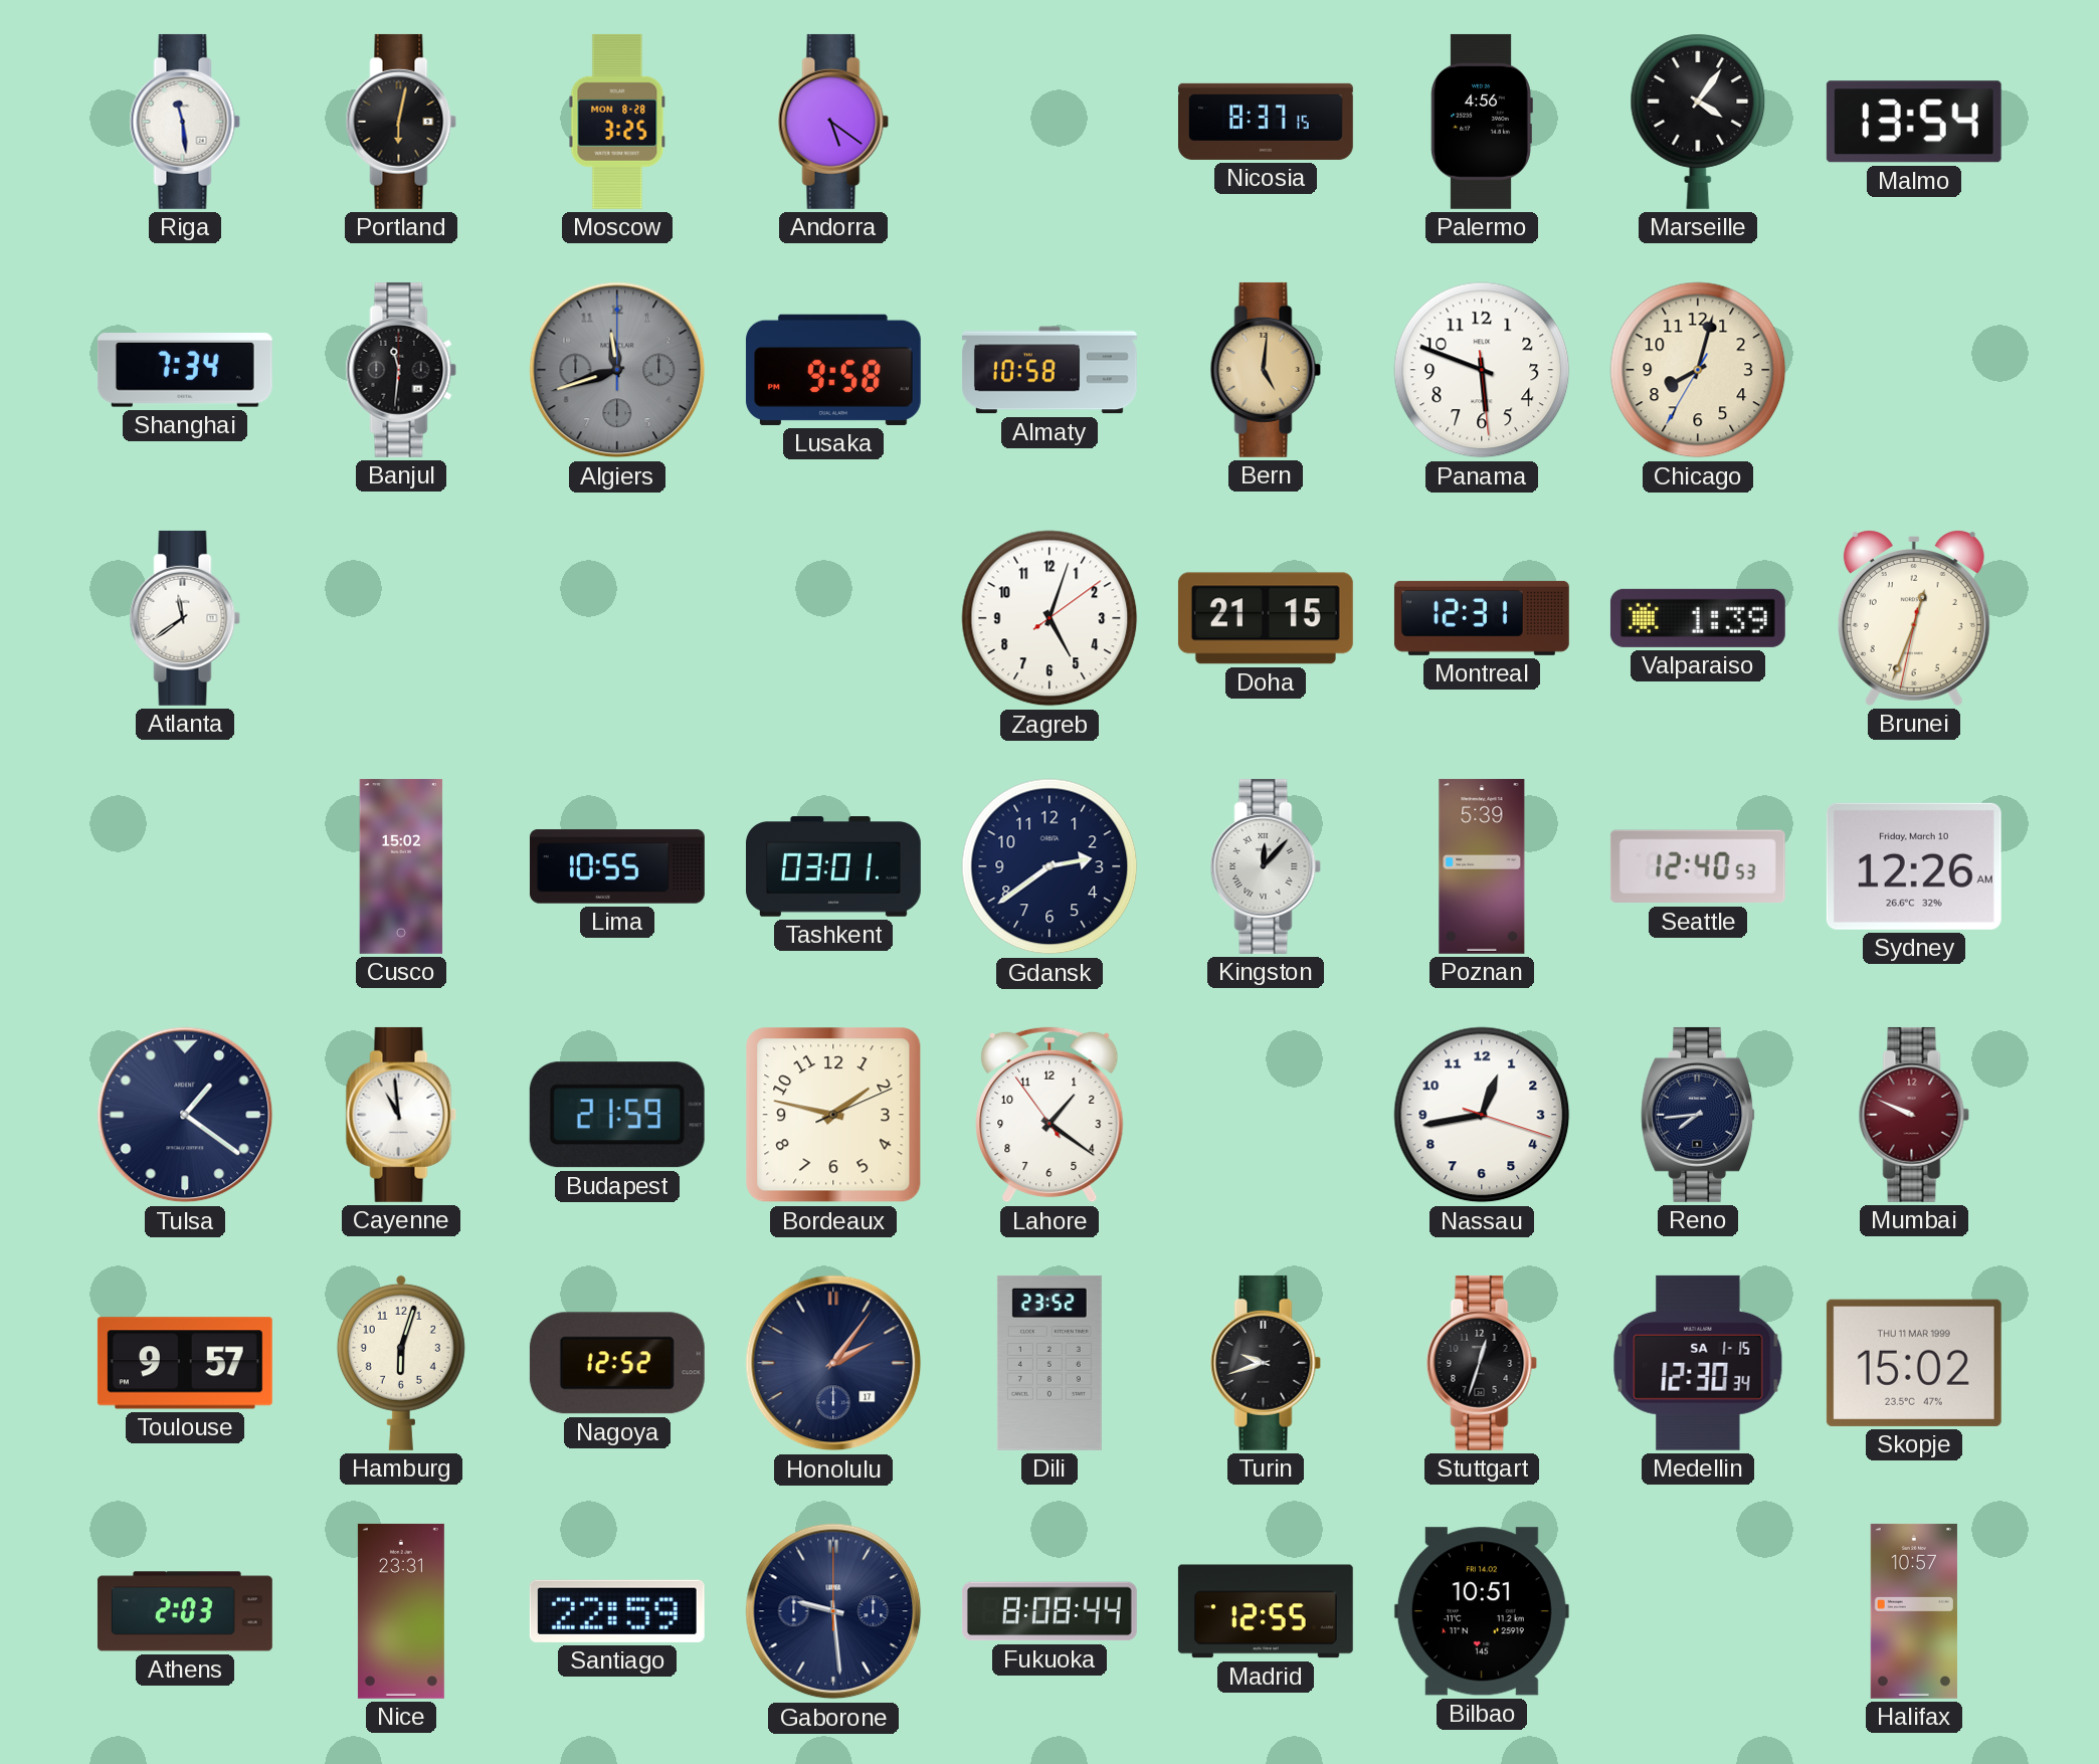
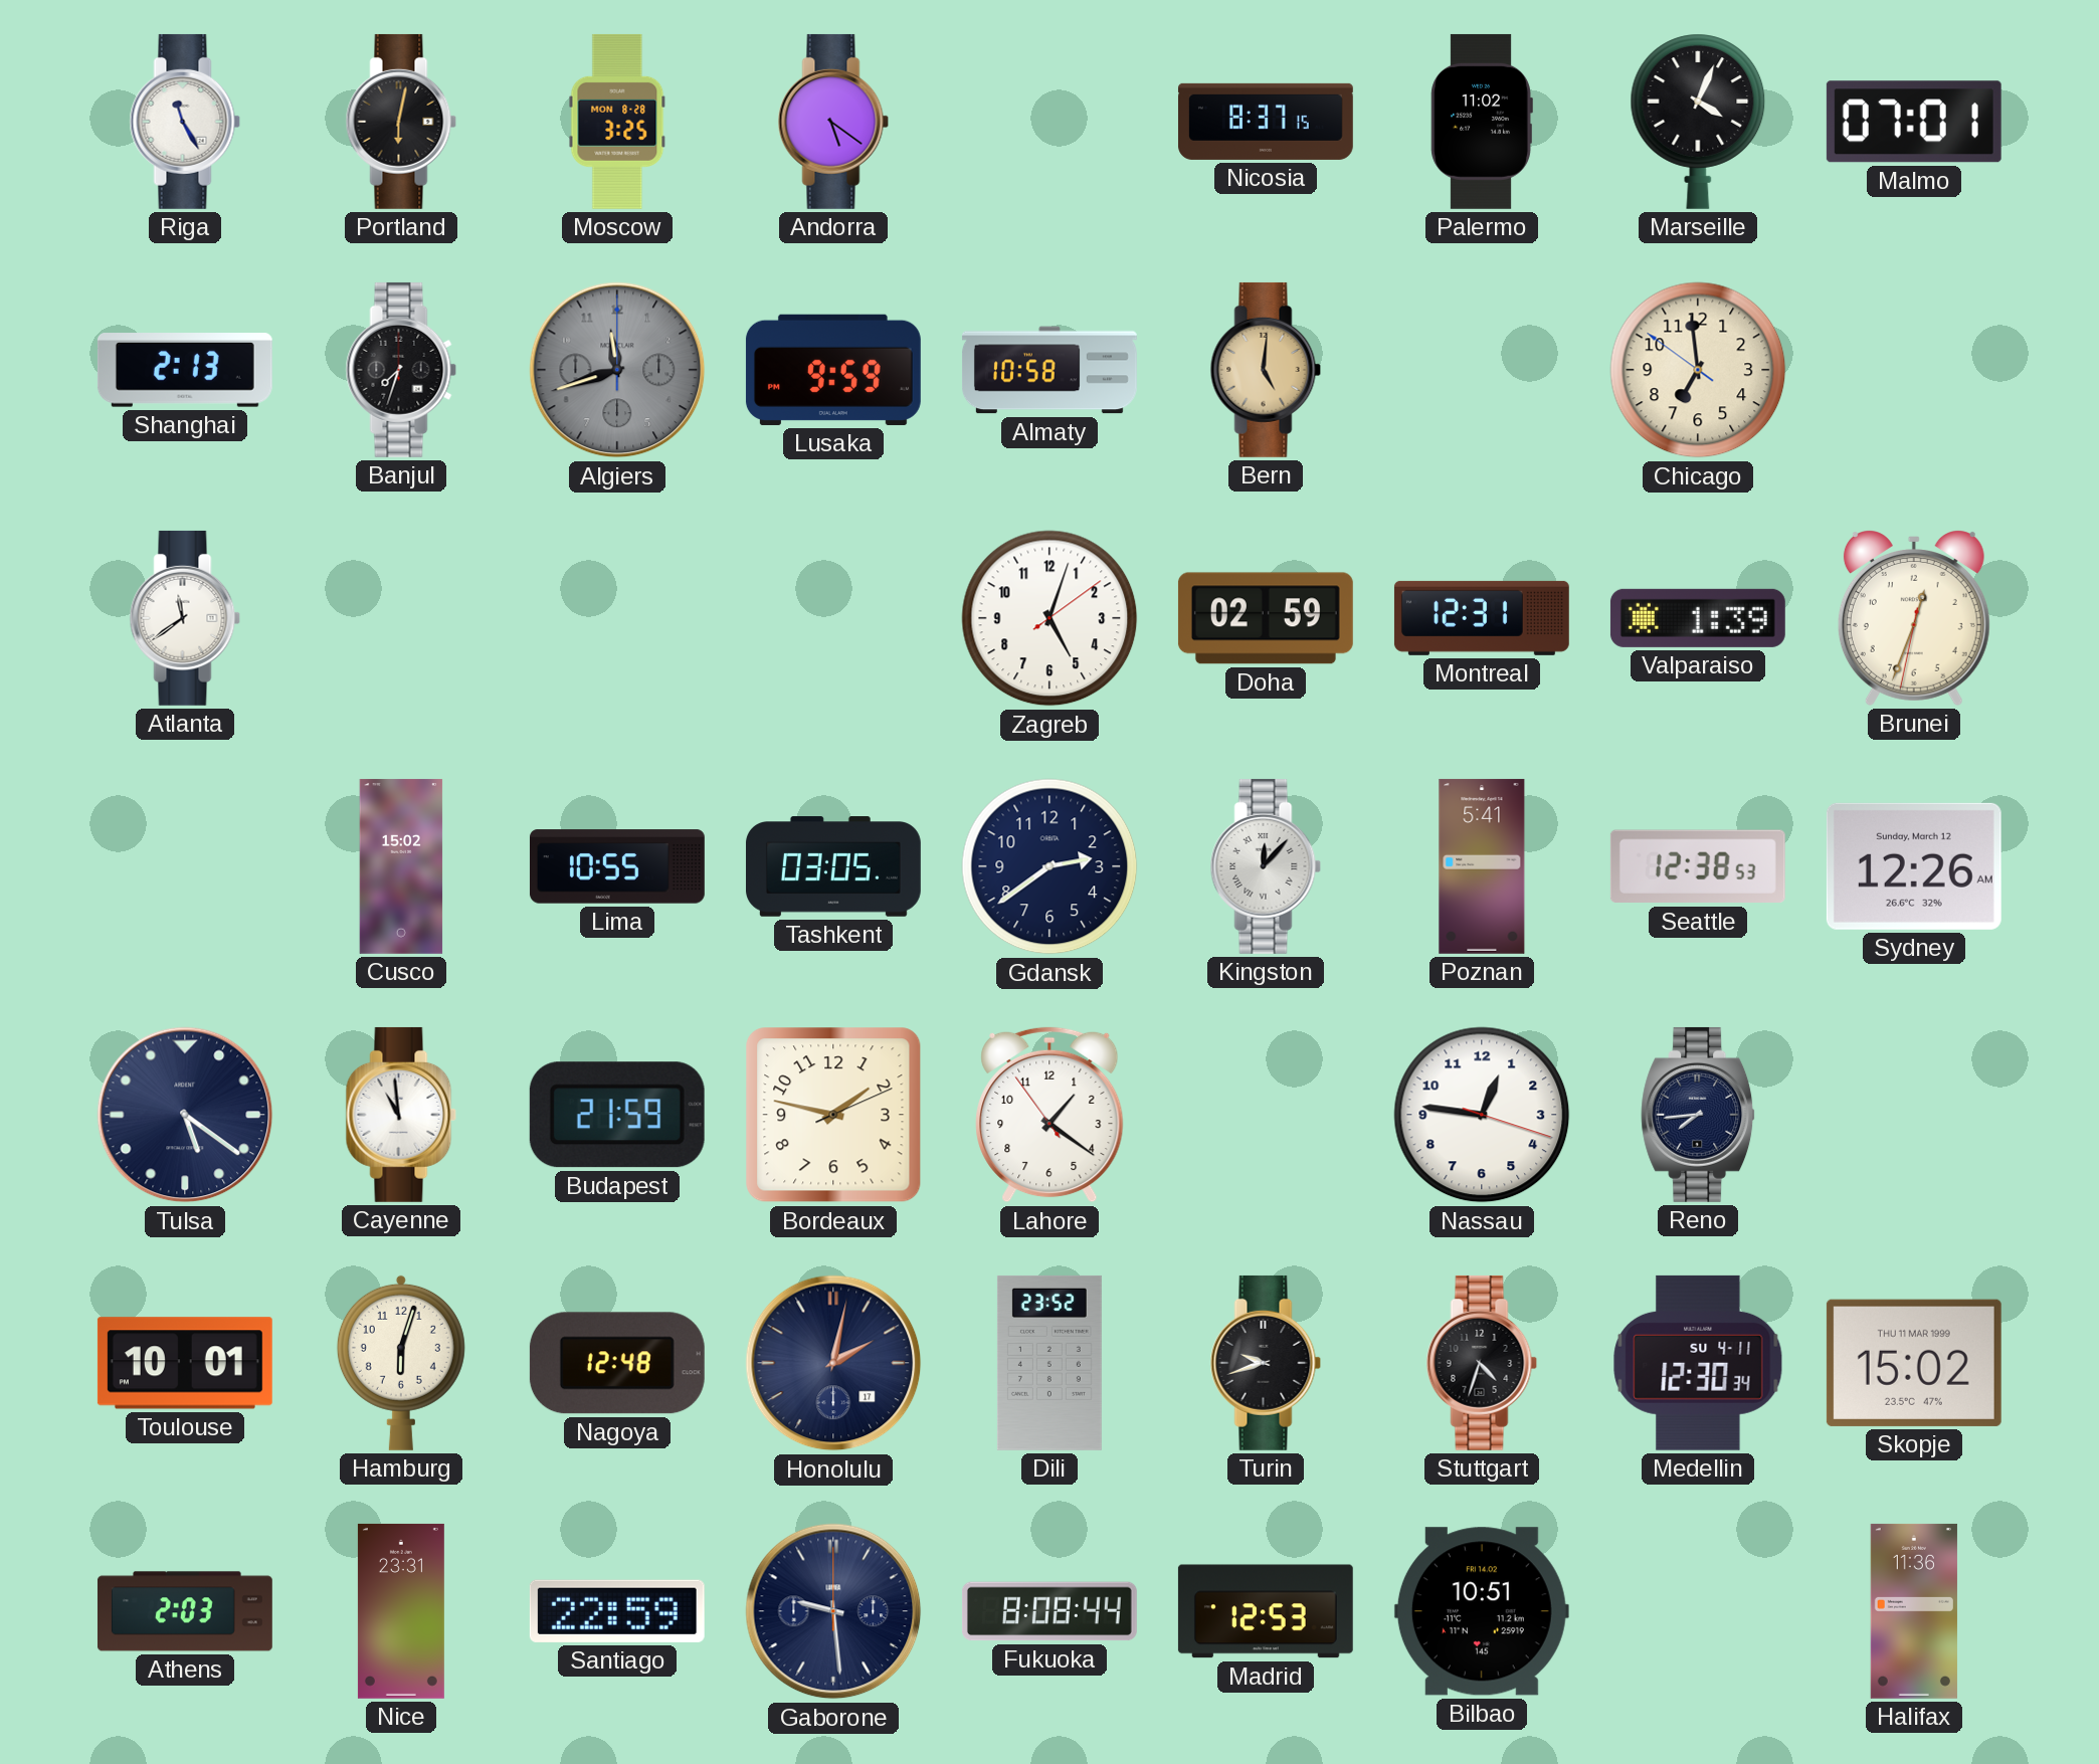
Riga: 11:29 -> 11:25 (185, 122)
Palermo: 4:56 -> 11:02 (1482, 122)
Marseille: 4:06 -> 4:04 (1698, 122)
Malmo: 13:54 -> 07:01 (1914, 122)
Shanghai: 7:34 -> 2:13 (185, 370)
Banjul: 11:31 -> 7:33 (401, 370)
Lusaka: 9:58 -> 9:59 (833, 370)
Panama: 5:48 -> none (1482, 370)
Chicago: 8:02 -> 6:58 (1698, 370)
Doha: 21:15 -> 02:59 (1266, 618)
Tashkent: 03:01 -> 03:05 (833, 866)
Poznan: 5:39 -> 5:41 (1482, 866)
Seattle: 12:40 -> 12:38 (1698, 866)
Sydney date: Friday, March 10 -> Sunday, March 12 (1914, 866)
Tulsa: 1:21 -> 5:21 (185, 1115)
Nassau: 12:43 -> 12:46 (1482, 1115)
Mumbai: 9:49 -> none (1914, 1115)
Toulouse: 9:57 -> 10:01 (185, 1363)
Nagoya: 12:52 -> 12:48 (617, 1363)
Honolulu: 2:06 -> 2:02 (833, 1363)
Stuttgart: 12:33 -> 4:33 (1482, 1363)
Medellin date: SA 1-15 -> SU 4-11 (1698, 1363)
Madrid: 12:55 -> 12:53 (1266, 1611)
Halifax: 10:57 -> 11:36 (1914, 1611)
